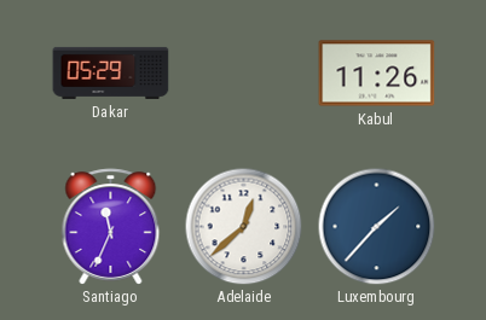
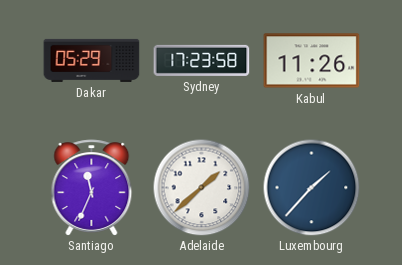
Sydney: none -> 17:23 (202, 60)
Adelaide: 12:38 -> 1:38 (201, 187)
